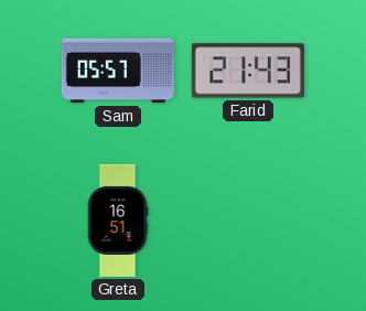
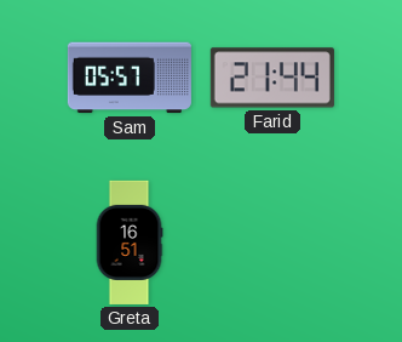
Farid: 21:43 -> 21:44 (272, 78)
